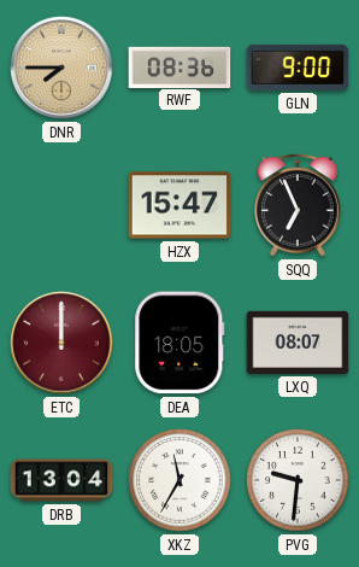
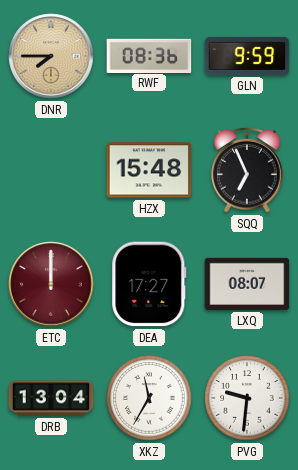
GLN: 9:00 -> 9:59 (247, 56)
HZX: 15:47 -> 15:48 (149, 170)
DEA: 18:05 -> 17:27 (149, 284)
